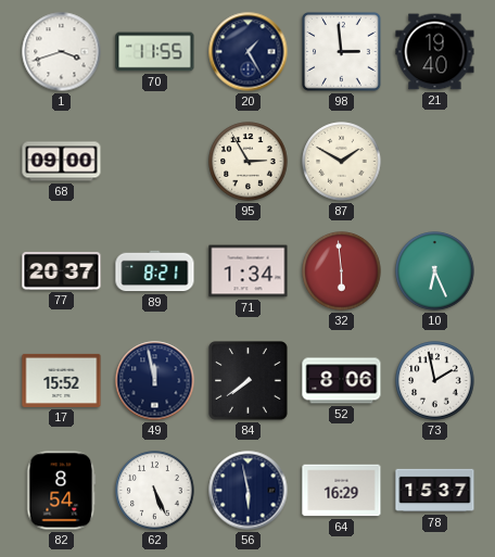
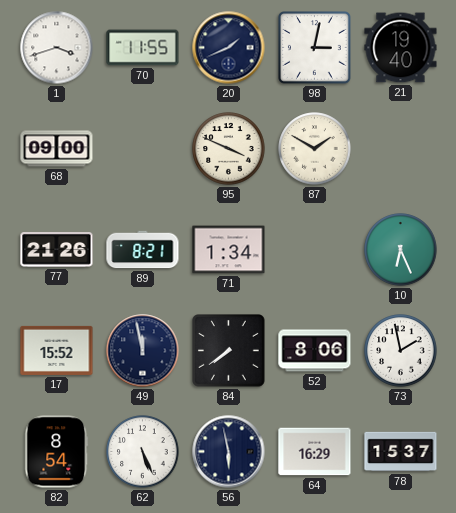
20: 1:25 -> 1:41 (229, 48)
98: 2:59 -> 3:02 (315, 48)
95: 2:55 -> 3:49 (229, 149)
77: 20:37 -> 21:26 (57, 250)
32: 5:59 -> none (342, 271)
